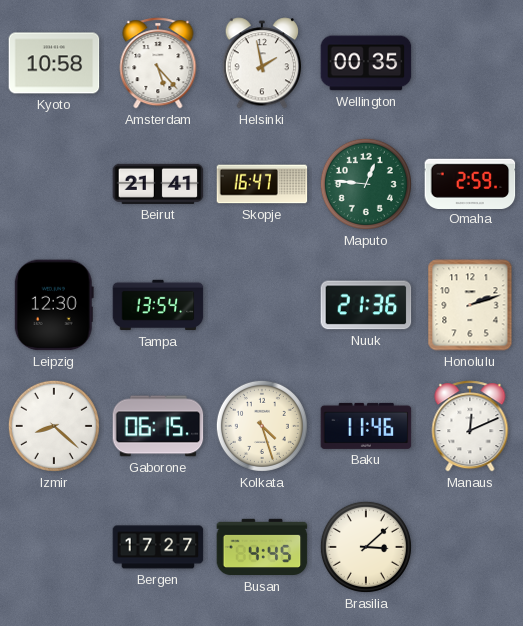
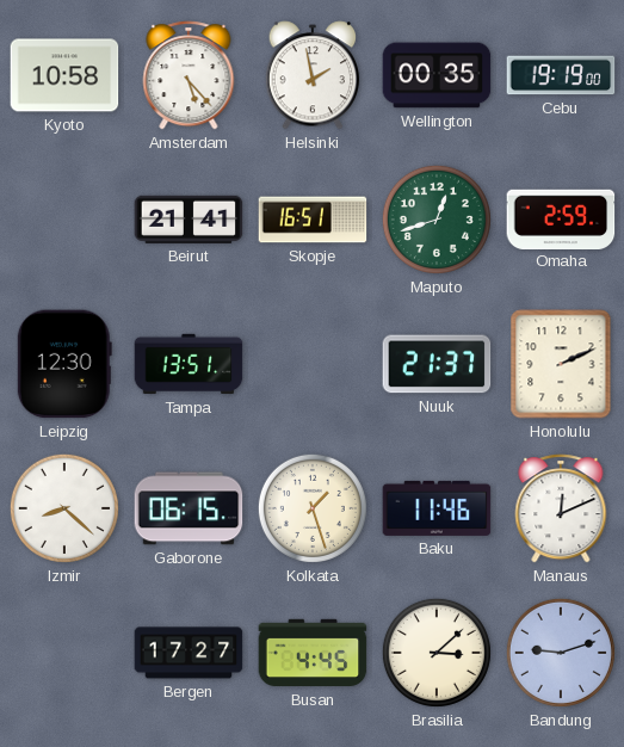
Cebu: none -> 19:19 (561, 75)
Skopje: 16:47 -> 16:51 (313, 220)
Maputo: 12:46 -> 12:42 (437, 220)
Tampa: 13:54 -> 13:51 (189, 364)
Nuuk: 21:36 -> 21:37 (437, 364)
Honolulu: 2:12 -> 2:11 (561, 364)
Kolkata: 4:27 -> 1:27 (313, 508)
Bandung: none -> 9:12 (561, 653)
